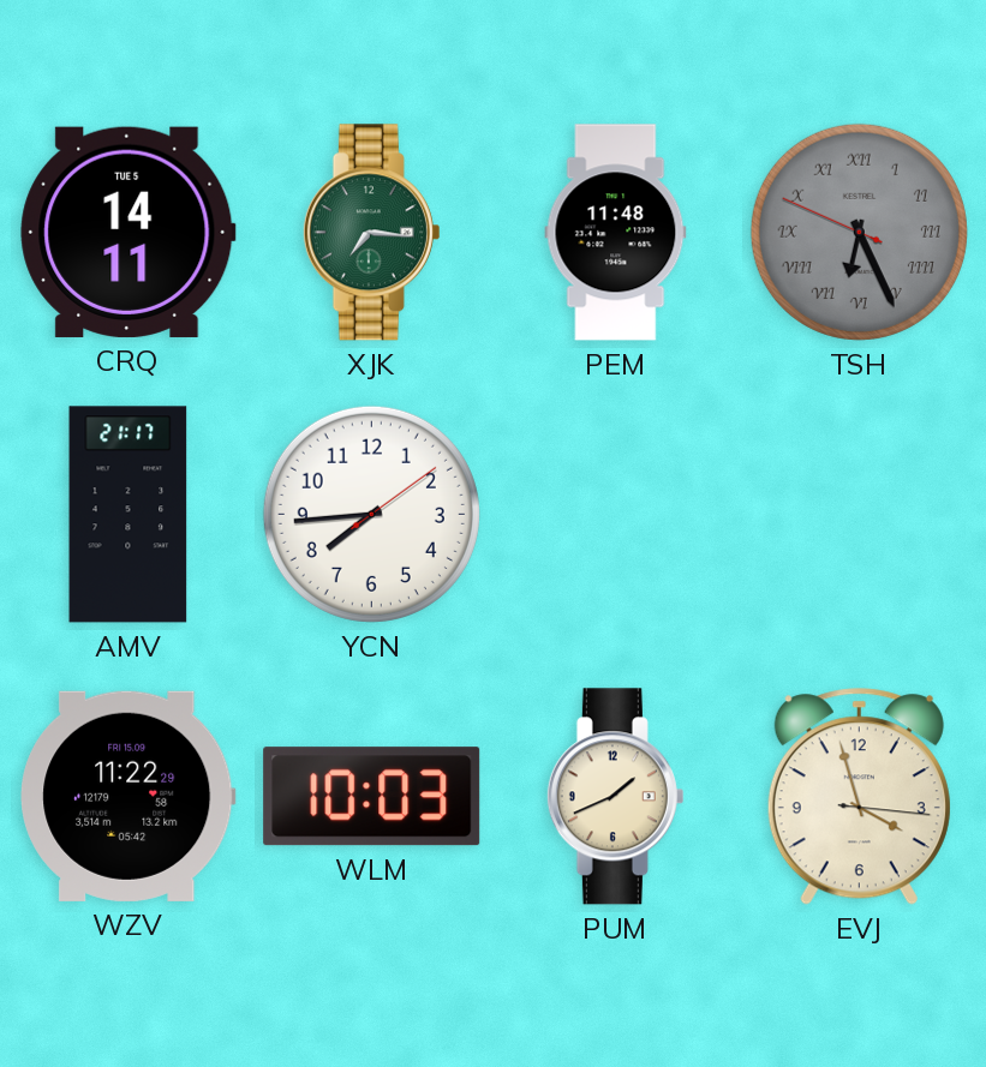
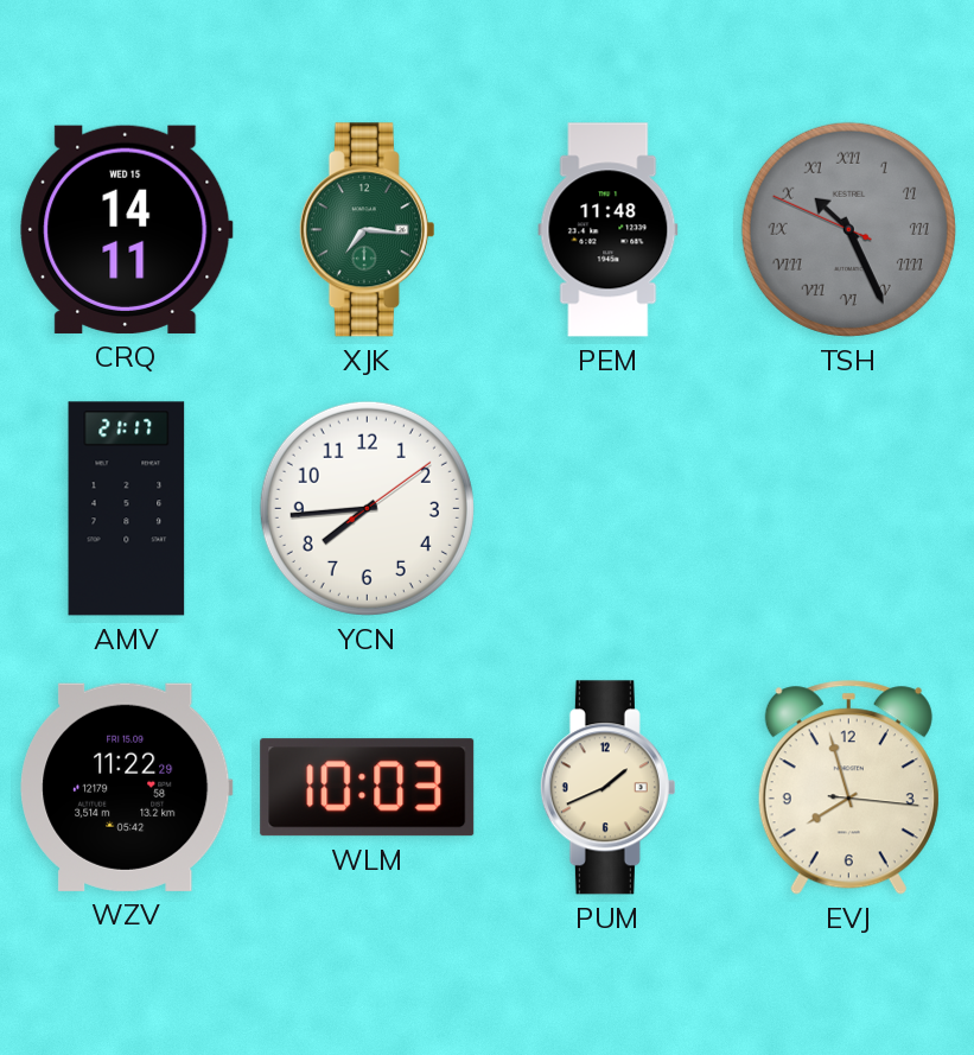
CRQ date: TUE 5 -> WED 15 (127, 229)
TSH: 6:25 -> 10:25 (848, 229)
EVJ: 3:57 -> 7:57 (848, 788)
